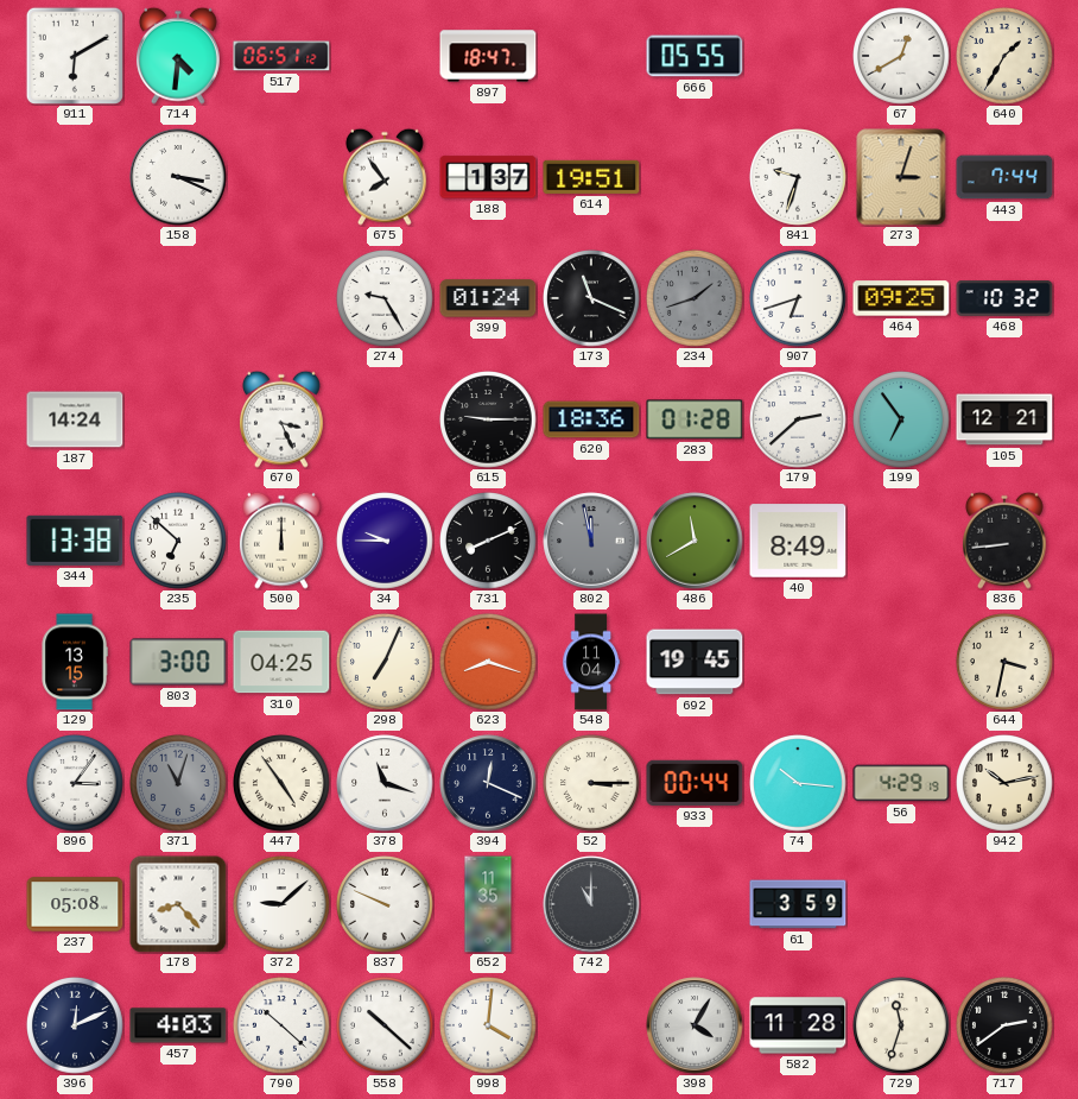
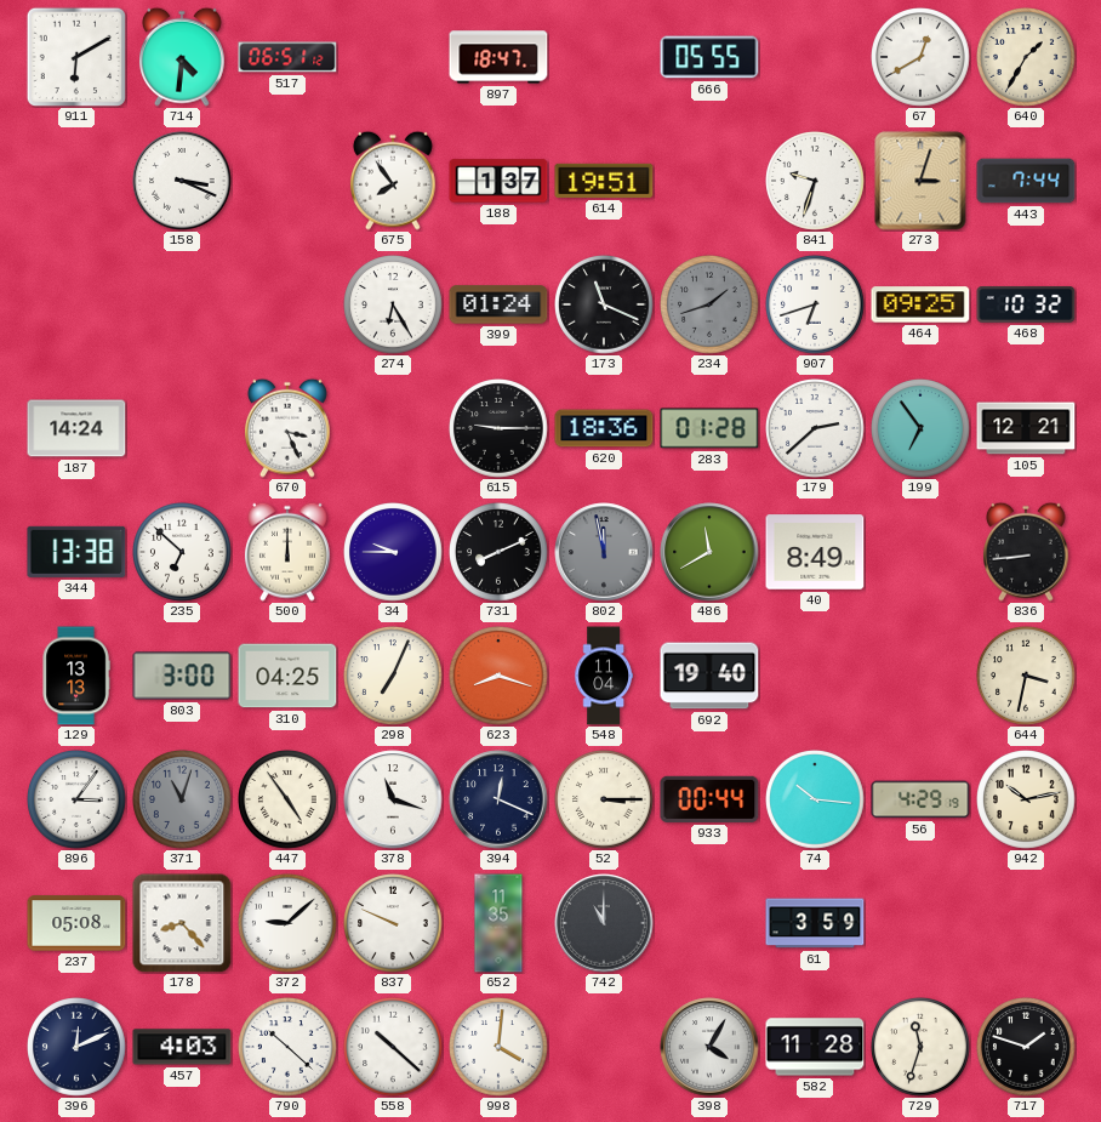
274: 9:25 -> 6:25 (393, 304)
129: 13:15 -> 13:13 (76, 676)
692: 19:45 -> 19:40 (709, 676)
717: 2:39 -> 1:48 (1026, 1047)
